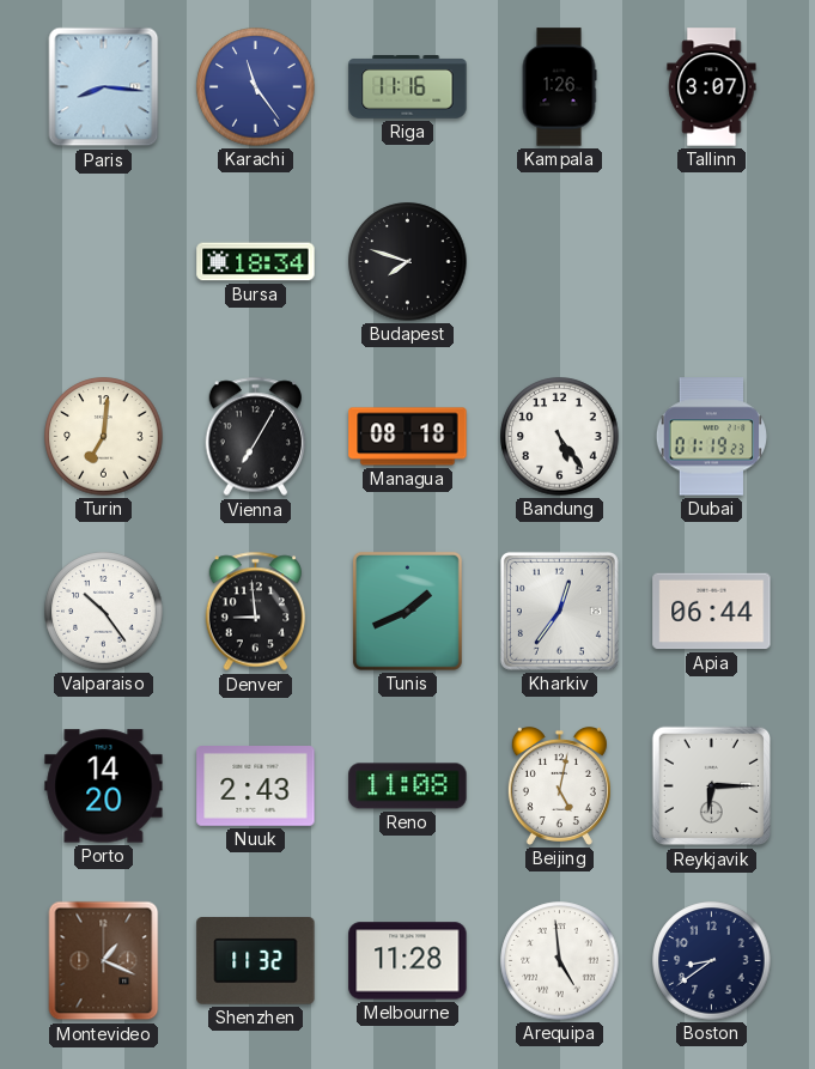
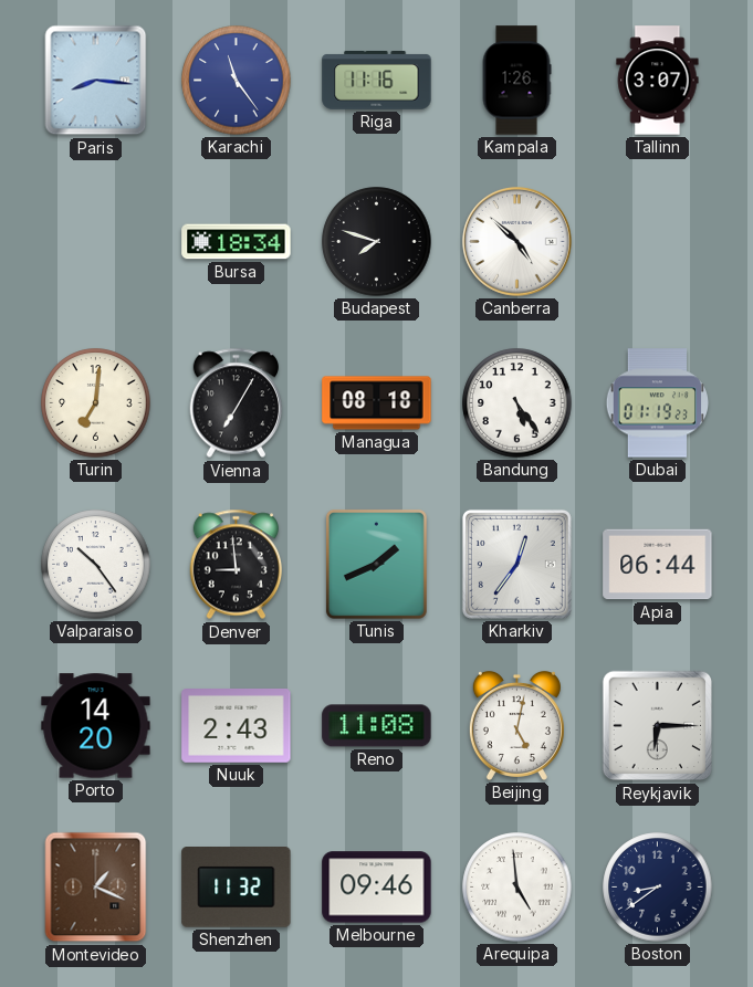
Canberra: none -> 4:52 (516, 241)
Melbourne: 11:28 -> 09:46 (377, 888)
